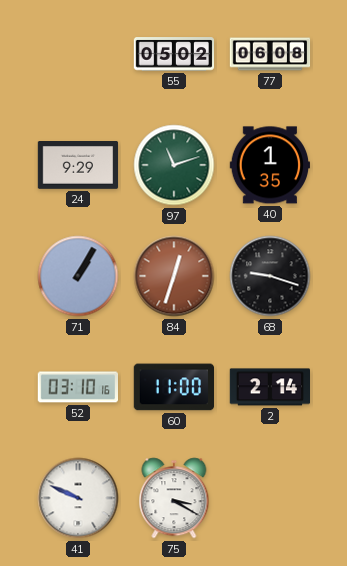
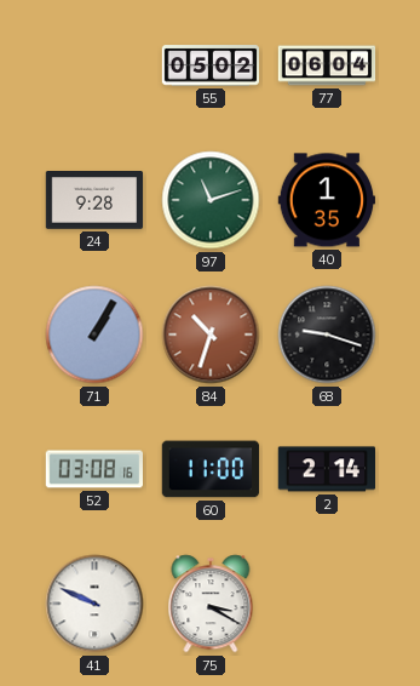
77: 06:08 -> 06:04 (327, 65)
24: 9:29 -> 9:28 (94, 201)
84: 12:33 -> 10:33 (211, 335)
52: 03:10 -> 03:08 (94, 469)
